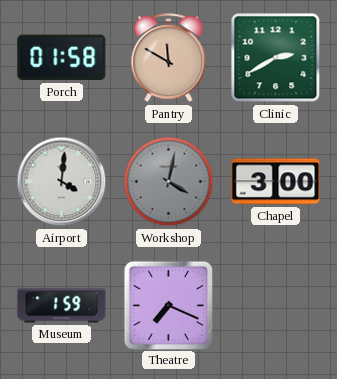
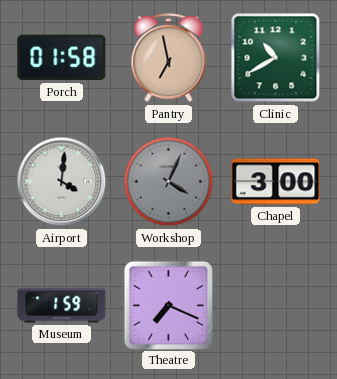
Pantry: 11:50 -> 6:58 (169, 58)
Clinic: 2:40 -> 10:40 (276, 58)
Workshop: 4:02 -> 4:04 (169, 182)
